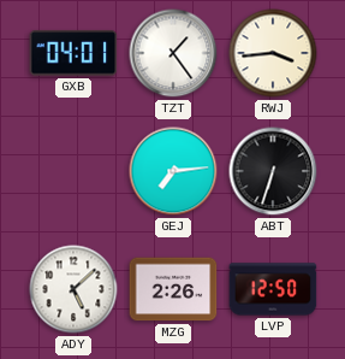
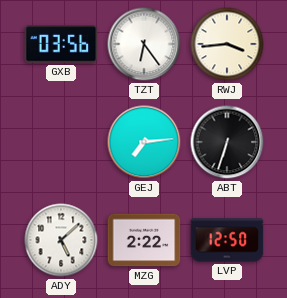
GXB: 04:01 -> 03:56 (61, 44)
TZT: 1:24 -> 6:24 (144, 44)
MZG: 2:26 -> 2:22 (144, 240)
